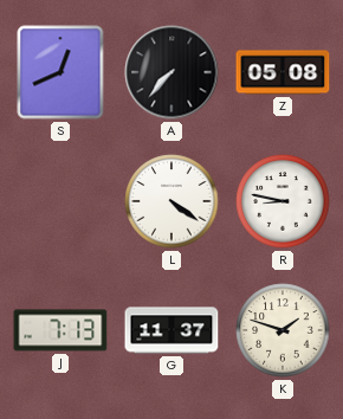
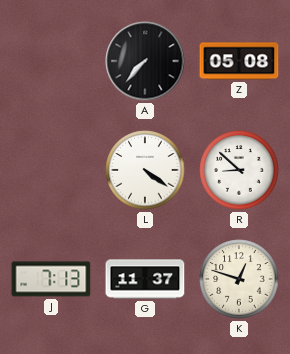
S: 12:41 -> none (60, 72)
R: 8:47 -> 8:52 (239, 170)
K: 1:48 -> 12:48 (239, 279)
